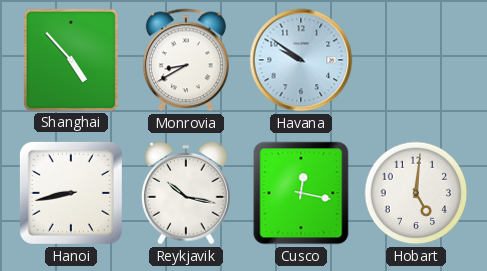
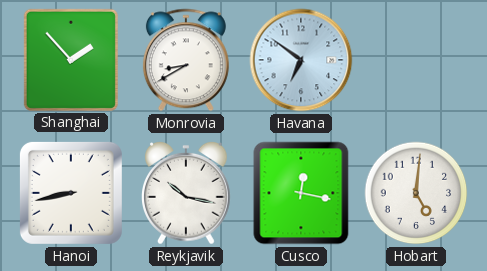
Shanghai: 4:53 -> 1:53 (71, 60)
Havana: 9:51 -> 6:51 (301, 60)
